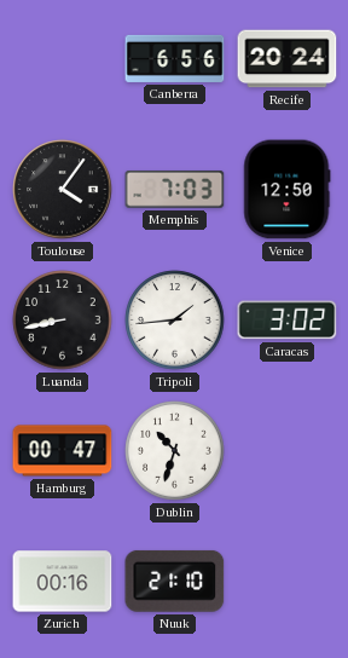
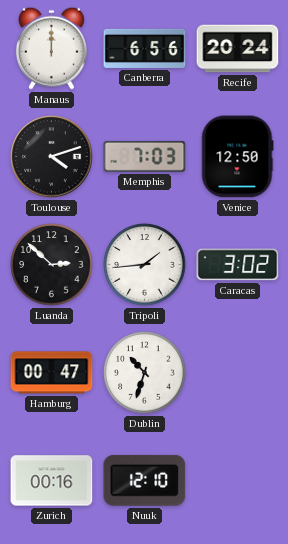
Manaus: none -> 12:00 (51, 48)
Toulouse: 4:06 -> 4:12 (52, 157)
Luanda: 8:43 -> 2:52 (52, 265)
Nuuk: 21:10 -> 12:10 (145, 480)
